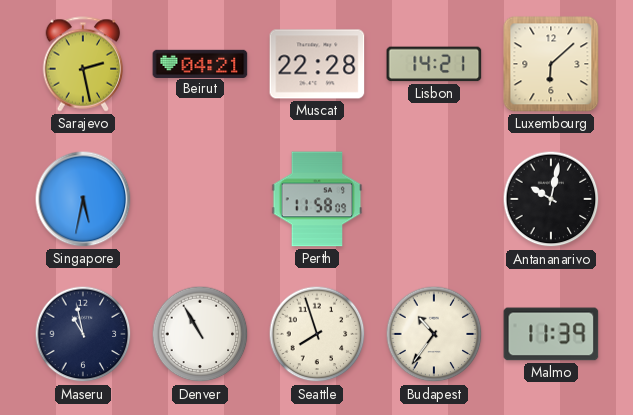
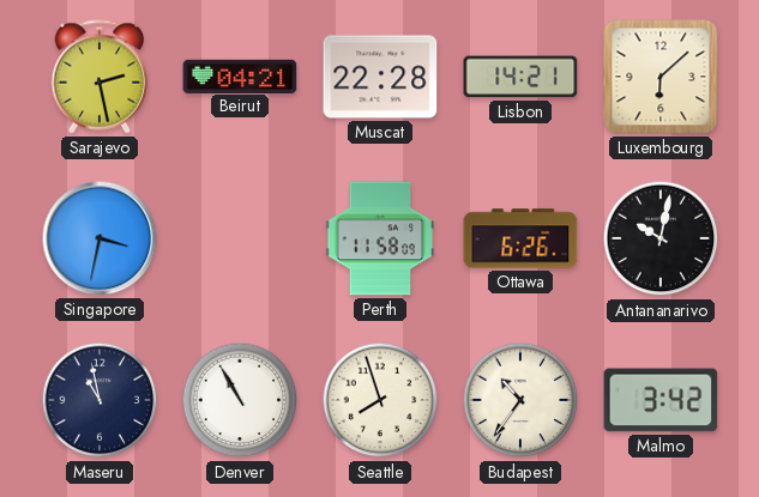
Singapore: 5:32 -> 3:32 (100, 238)
Ottawa: none -> 6:26 (520, 238)
Malmo: 11:39 -> 3:42 (661, 400)
